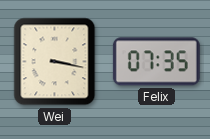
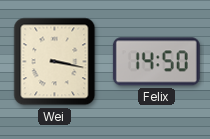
Felix: 07:35 -> 14:50 (156, 62)
